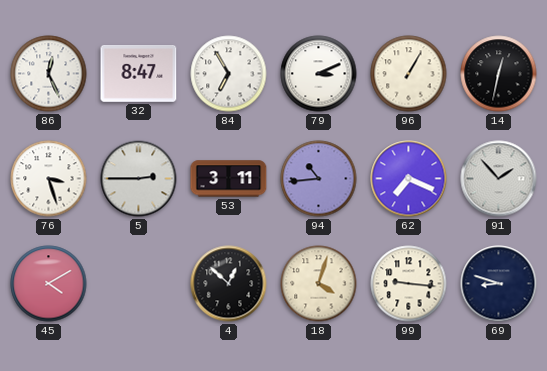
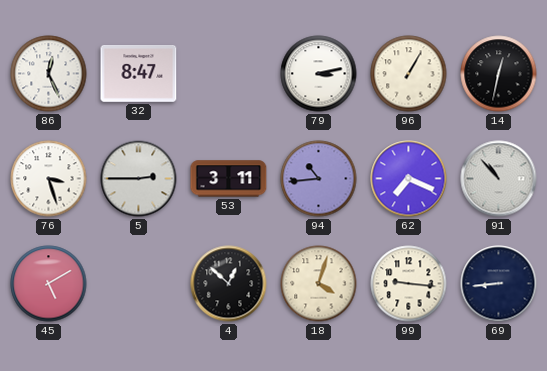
84: 6:55 -> none (229, 74)
79: 3:11 -> 3:13 (319, 74)
91: 1:53 -> 10:53 (499, 179)
45: 4:10 -> 5:10 (49, 284)
69: 8:48 -> 8:44 (499, 284)
